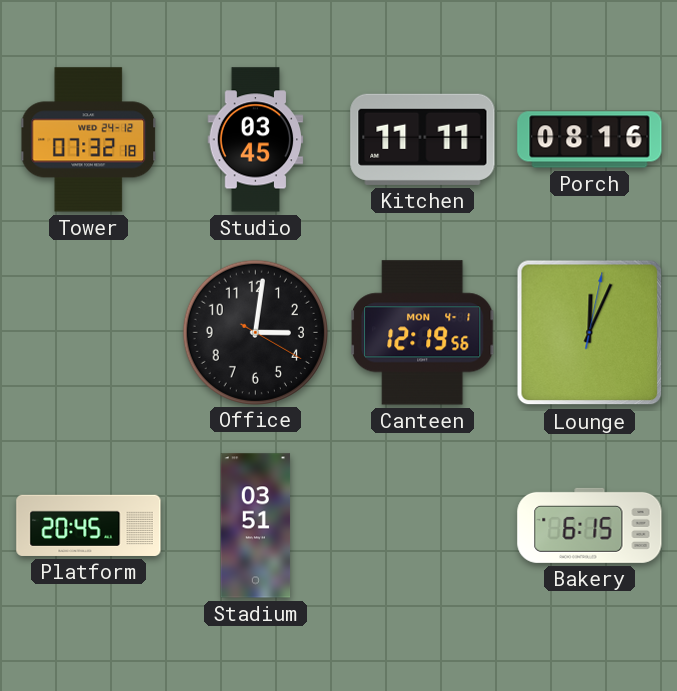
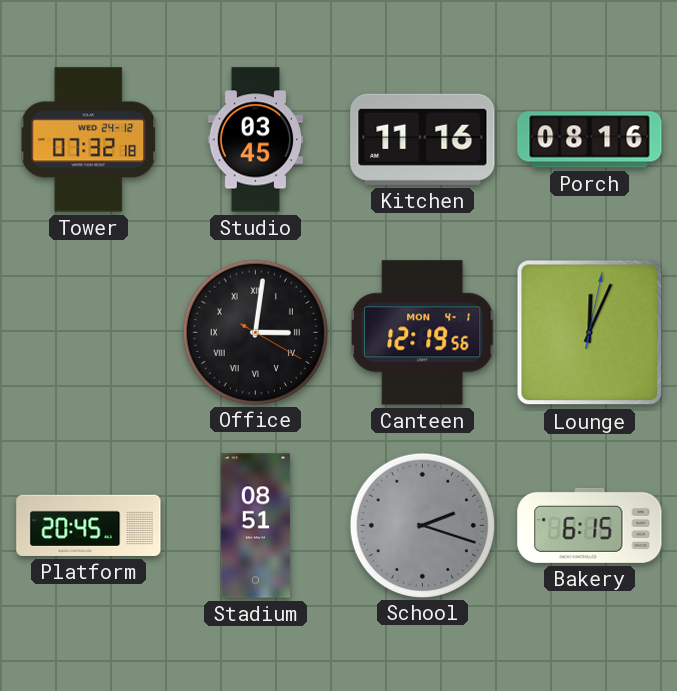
Kitchen: 11:11 -> 11:16 (423, 139)
Office numerals: Arabic -> Roman (255, 332)
Stadium: 03:51 -> 08:51 (256, 526)
School: none -> 2:18 (422, 525)
